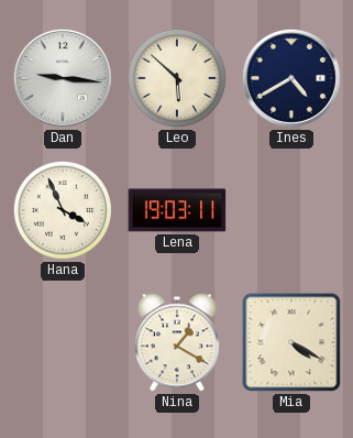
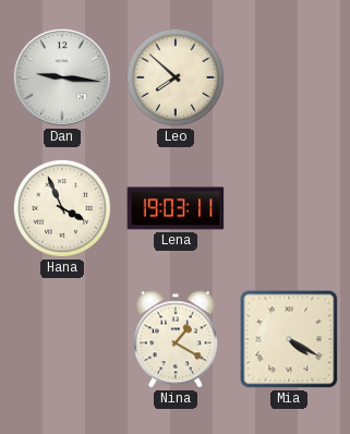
Leo: 5:52 -> 7:52 (176, 77)
Ines: 4:40 -> none (291, 78)
